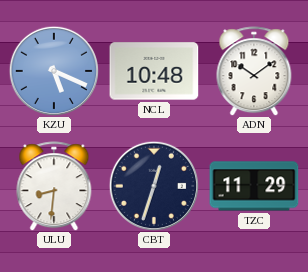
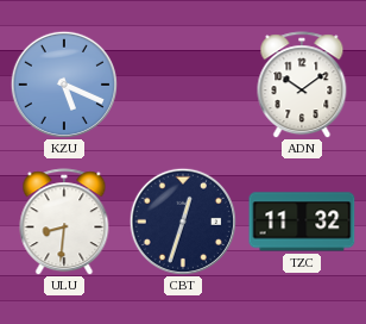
NCL: 10:48 -> none (154, 71)
TZC: 11:29 -> 11:32 (302, 222)
